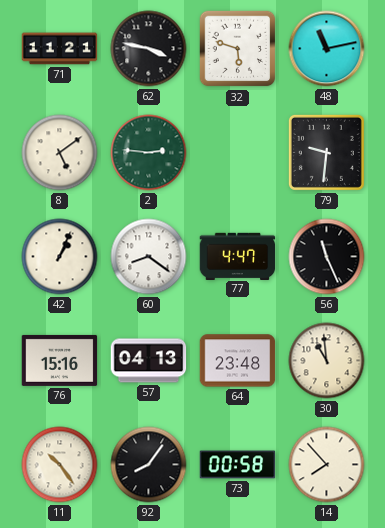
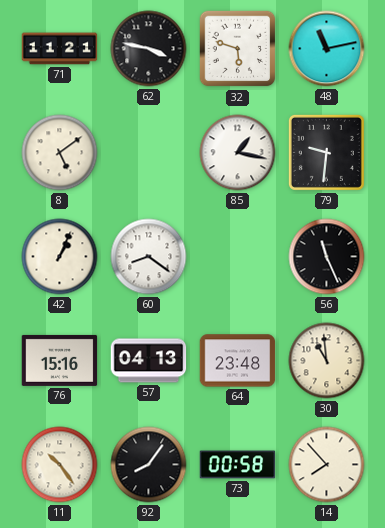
2: 2:46 -> none (149, 153)
85: none -> 1:17 (238, 153)
77: 4:47 -> none (238, 256)
